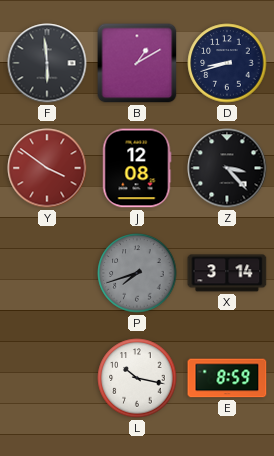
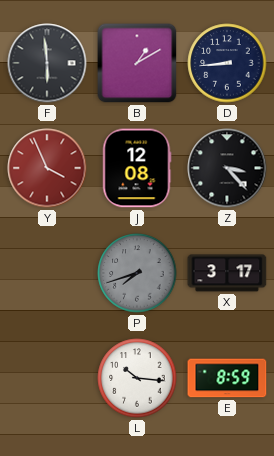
D: 8:42 -> 8:44 (227, 63)
Y: 3:51 -> 3:56 (47, 168)
X: 3:14 -> 3:17 (227, 273)
L: 10:17 -> 10:16 (137, 378)
